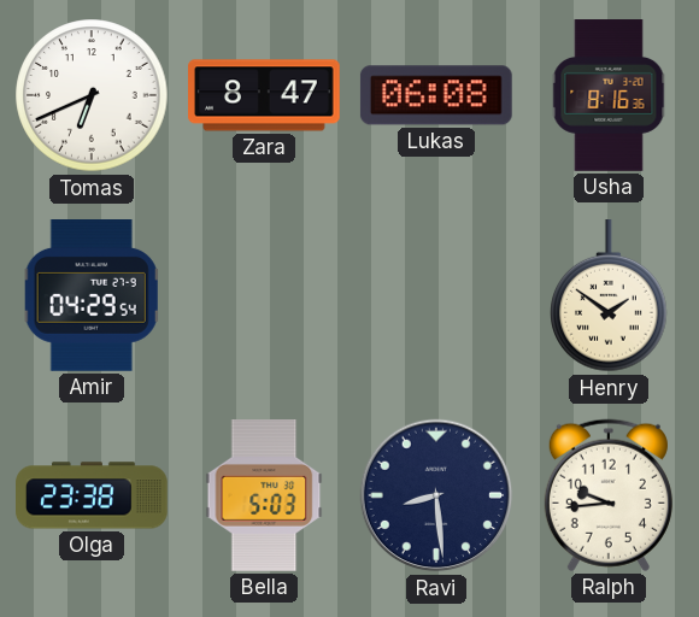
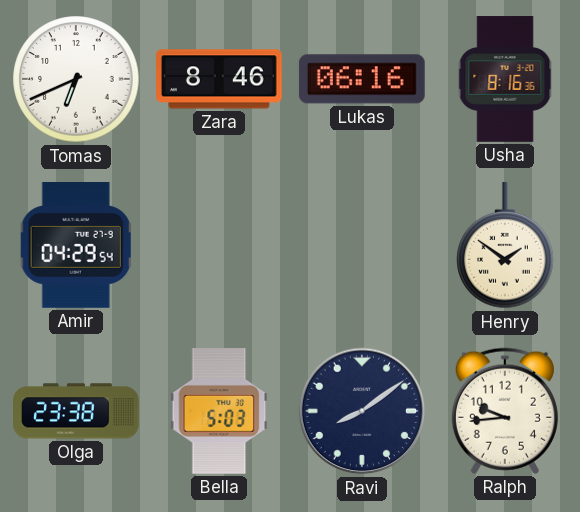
Zara: 8:47 -> 8:46 (220, 79)
Lukas: 06:08 -> 06:16 (362, 79)
Ravi: 8:29 -> 8:09 (362, 411)
